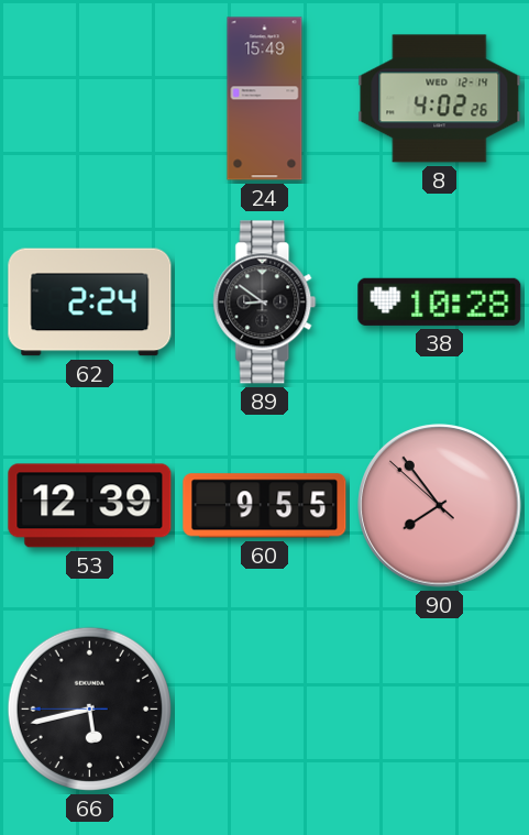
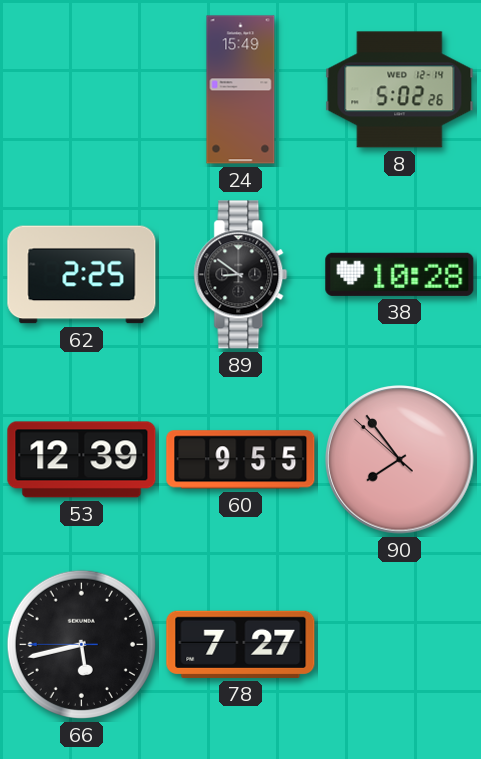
8: 4:02 -> 5:02 (400, 90)
62: 2:24 -> 2:25 (82, 275)
78: none -> 7:27 (241, 644)
